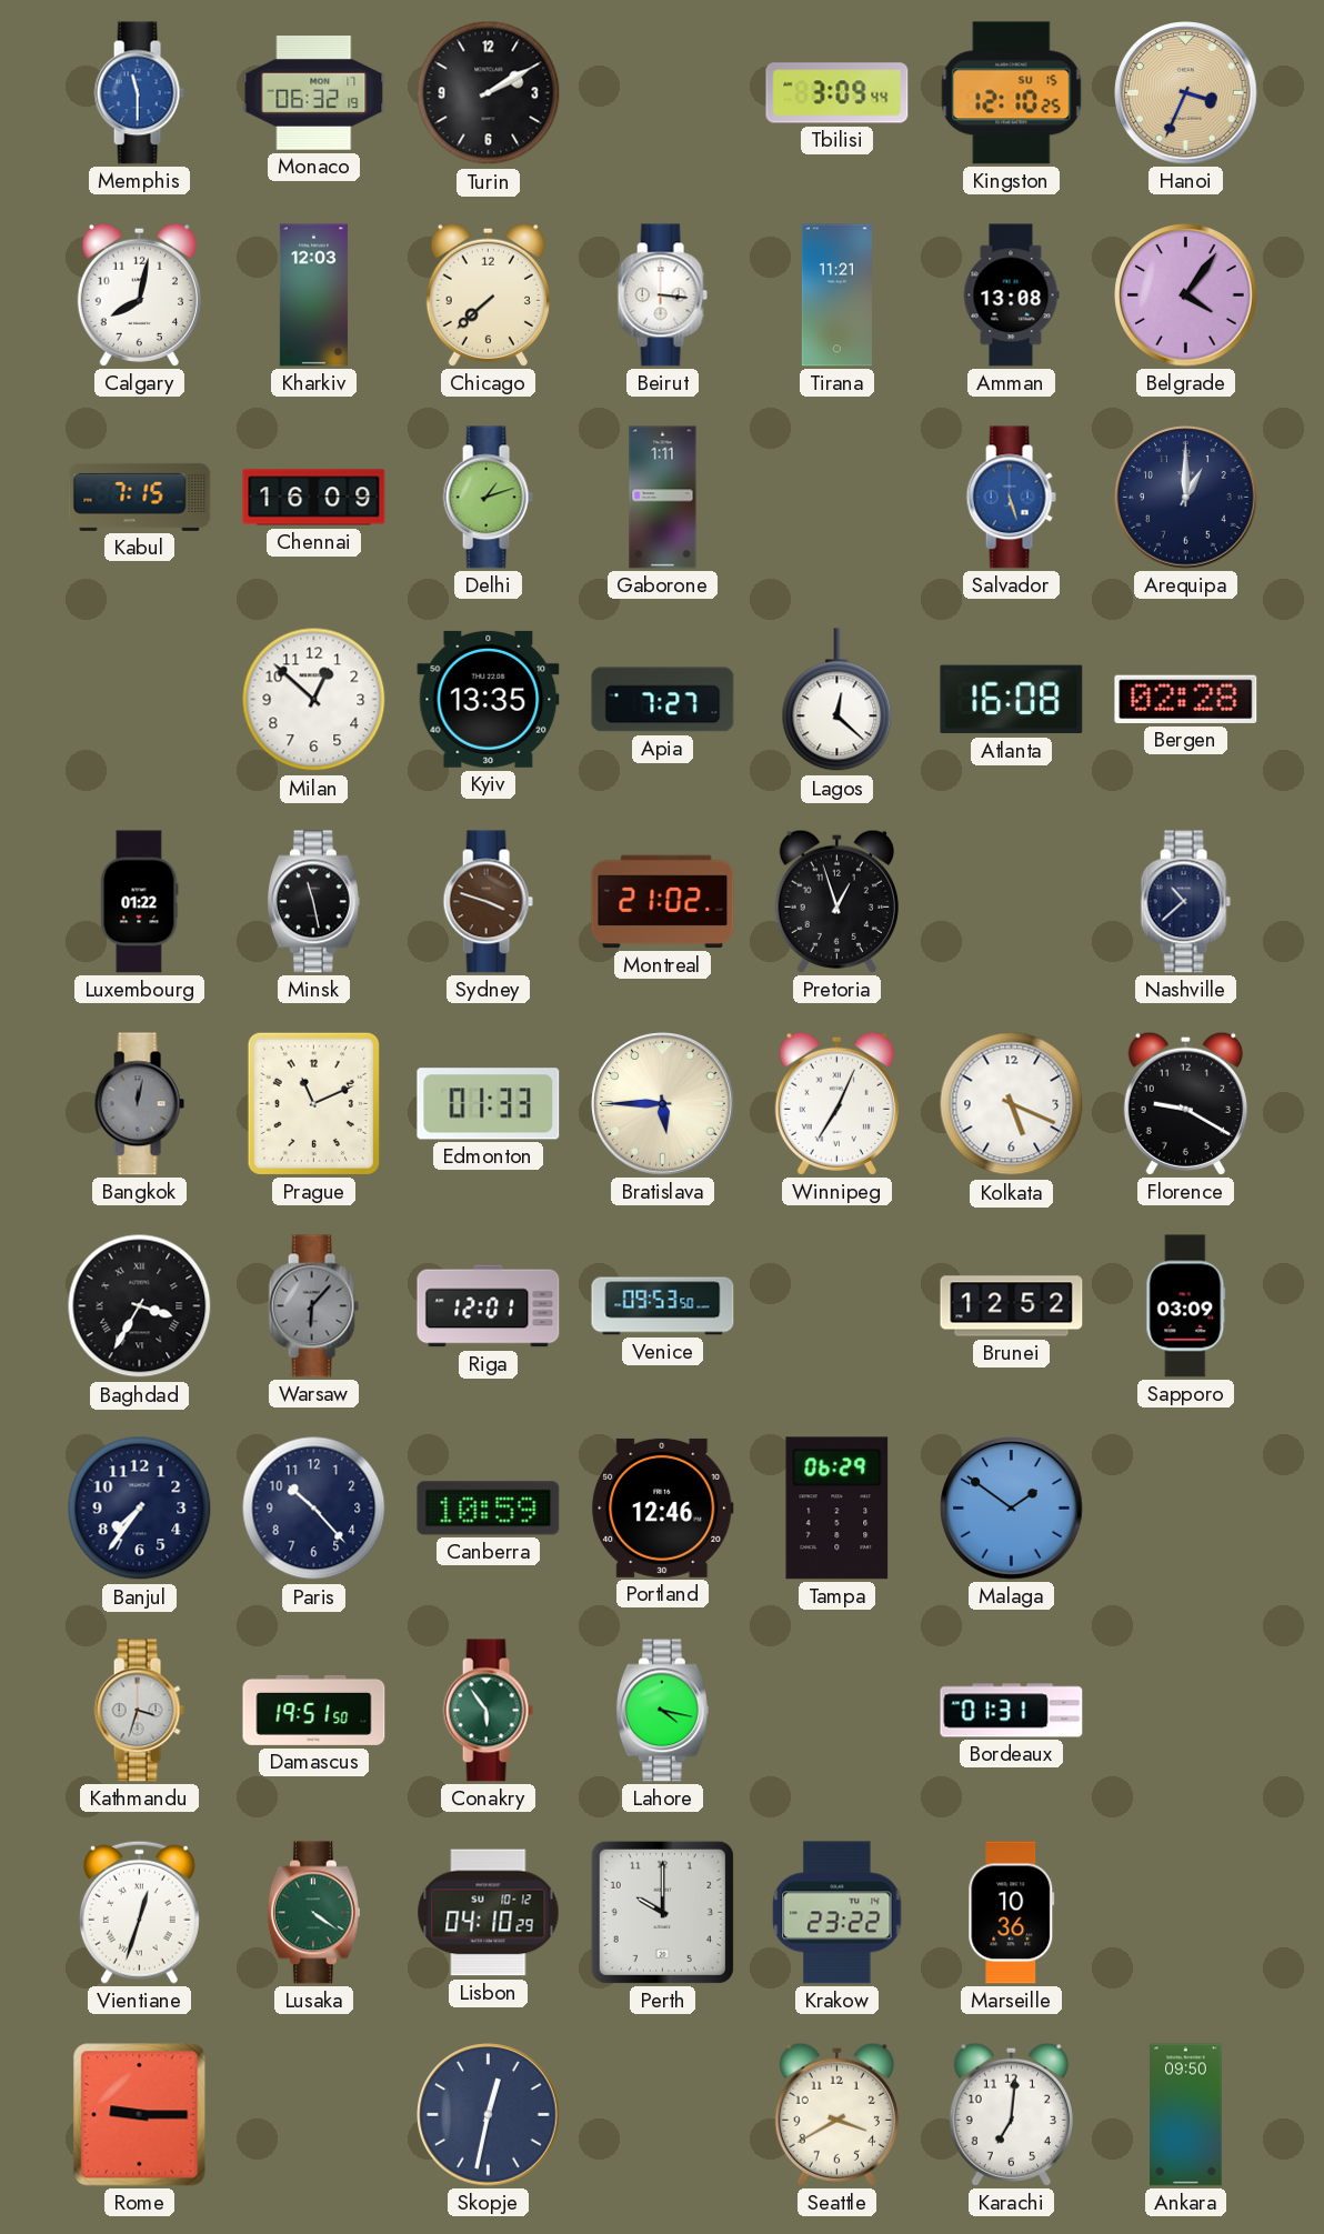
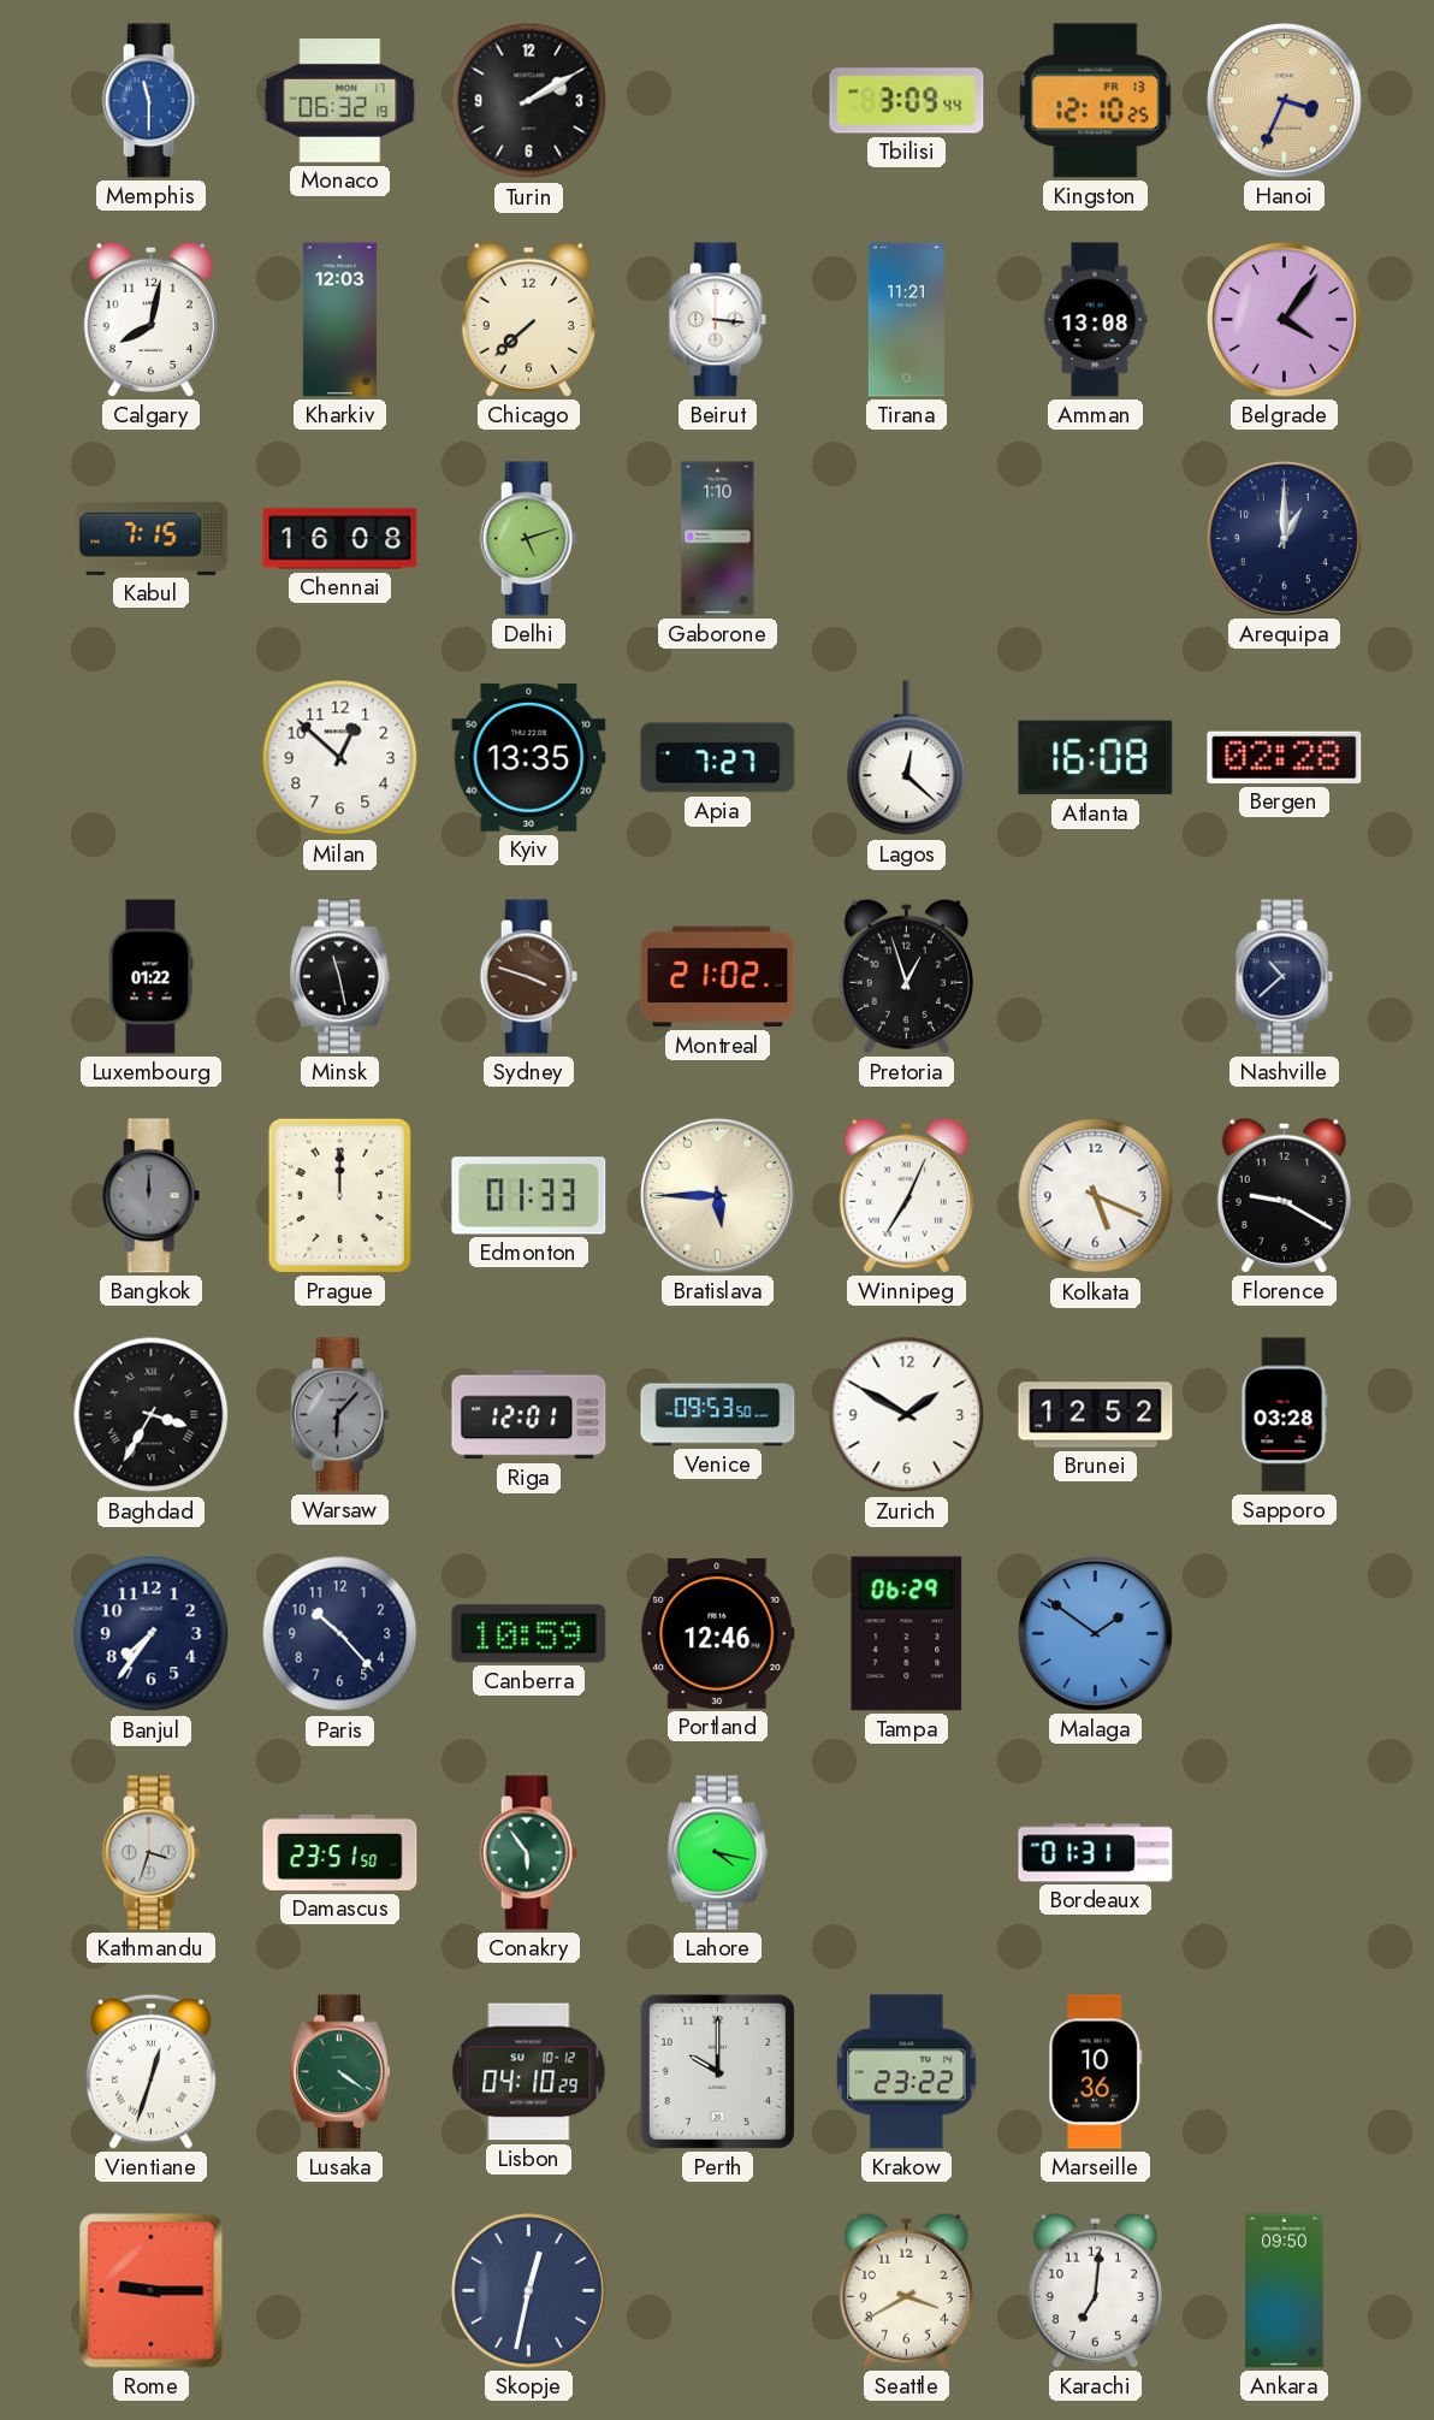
Kingston date: SU 15 -> FR 13 (1096, 101)
Chennai: 16:09 -> 16:08 (340, 539)
Delhi: 1:12 -> 5:12 (528, 539)
Gaborone: 1:11 -> 1:10 (718, 539)
Salvador: 5:27 -> none (1011, 498)
Bangkok: 12:02 -> 12:00 (150, 1196)
Prague: 11:11 -> 12:00 (339, 1195)
Zurich: none -> 1:50 (907, 1415)
Sapporo: 03:09 -> 03:28 (1285, 1415)
Damascus: 19:51 -> 23:51 (340, 1852)
